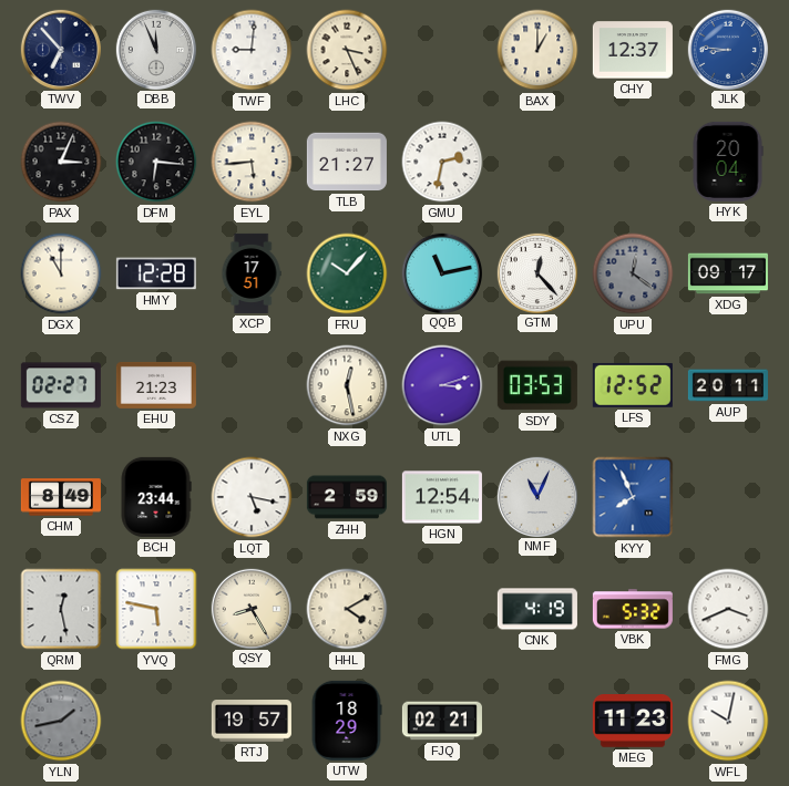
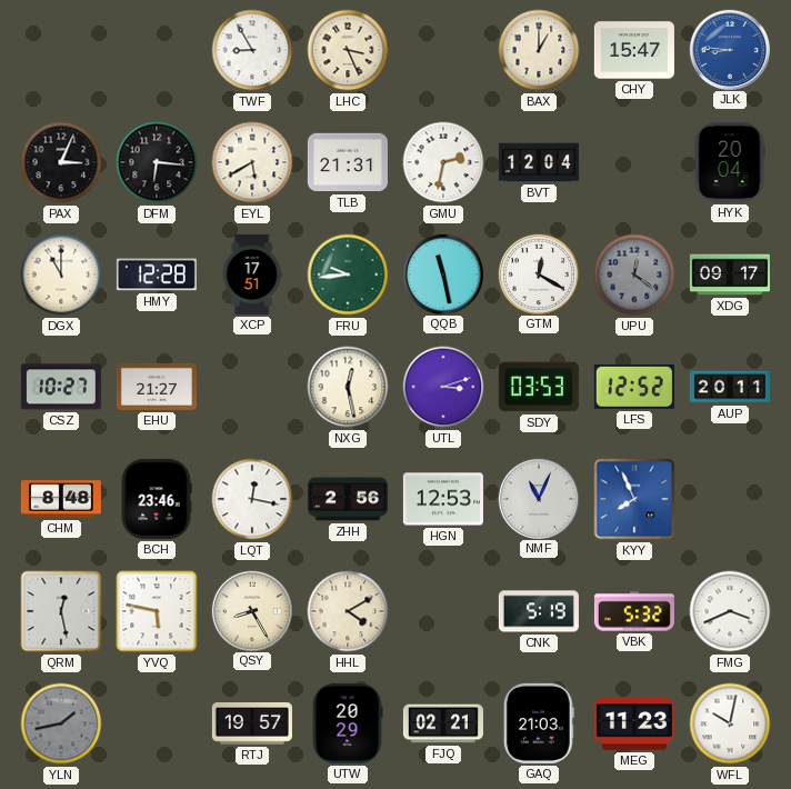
TWV: 6:53 -> none (60, 49)
DBB: 11:56 -> none (155, 49)
TWF: 9:01 -> 8:55 (252, 50)
CHY: 12:37 -> 15:47 (634, 50)
EYL: 5:44 -> 5:40 (252, 162)
TLB: 21:27 -> 21:31 (348, 162)
BVT: none -> 12:04 (539, 162)
FRU: 10:07 -> 9:44 (348, 274)
QQB: 11:13 -> 11:28 (442, 273)
GTM: 12:23 -> 12:20 (538, 273)
CSZ: 02:27 -> 10:27 (61, 387)
EHU: 21:23 -> 21:27 (157, 387)
CHM: 8:49 -> 8:48 (61, 499)
BCH: 23:44 -> 23:46 (157, 499)
LQT: 5:17 -> 12:17 (252, 499)
ZHH: 2:59 -> 2:56 (348, 499)
HGN: 12:54 -> 12:53 (443, 499)
CNK: 4:19 -> 5:19 (539, 611)
UTW: 18:29 -> 20:29 (348, 723)
GAQ: none -> 21:03 (539, 723)
